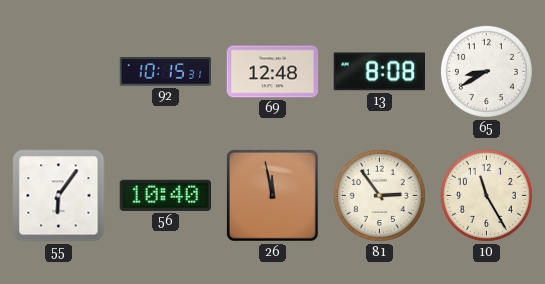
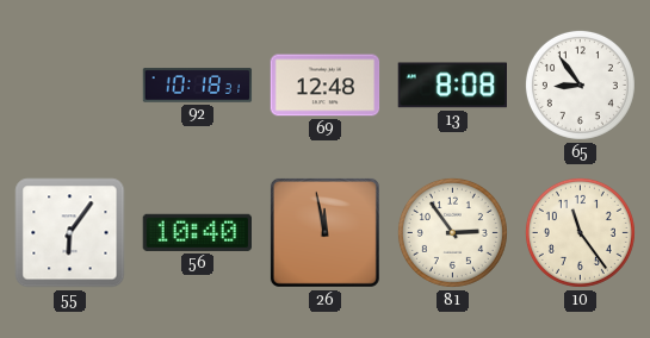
92: 10:15 -> 10:18 (198, 86)
65: 8:40 -> 8:54 (580, 84)
10: 11:25 -> 11:24 (580, 232)
